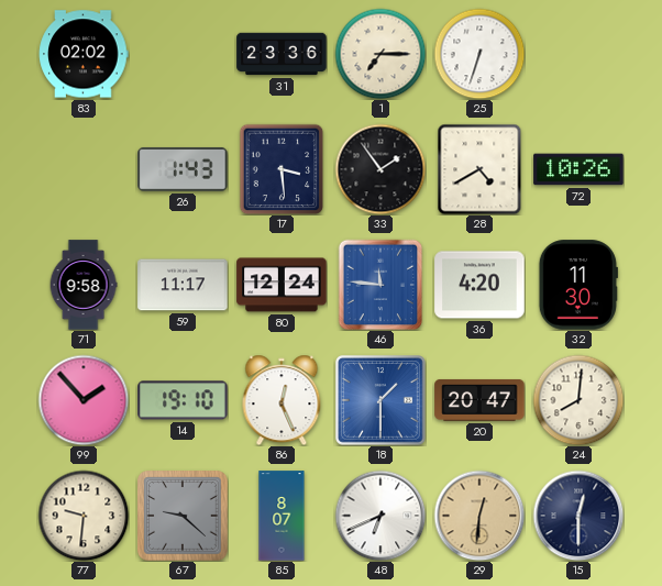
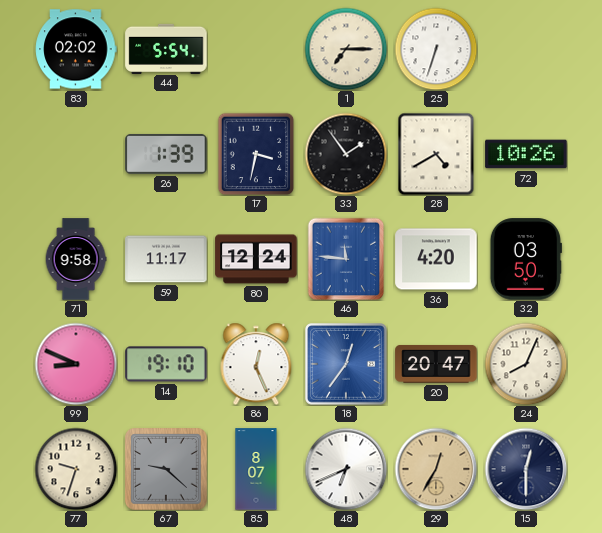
44: none -> 5:54 (166, 48)
31: 23:36 -> none (282, 54)
26: 1:43 -> 1:39 (166, 154)
17: 3:29 -> 3:32 (256, 154)
32: 11:30 -> 03:50 (526, 259)
99: 1:53 -> 8:49 (76, 364)
18: 1:30 -> 12:36 (347, 365)
24: 8:01 -> 8:04 (526, 364)
77: 9:31 -> 9:33 (76, 469)
29: 12:31 -> 12:35 (436, 469)
